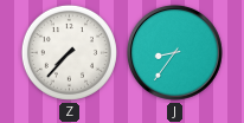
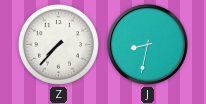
J: 8:36 -> 8:32 (147, 44)
